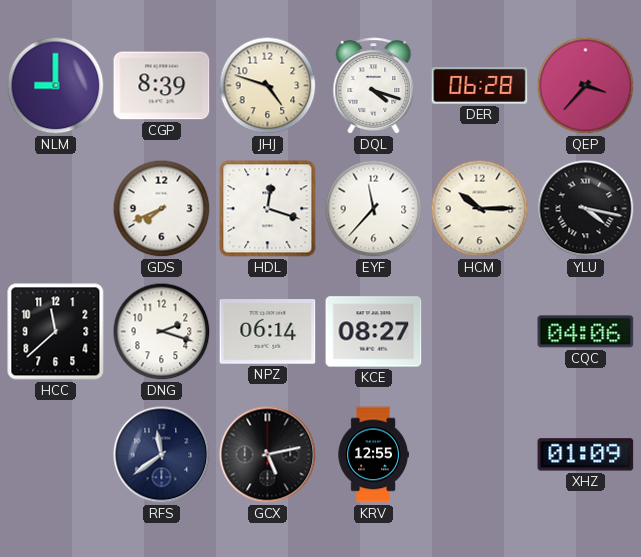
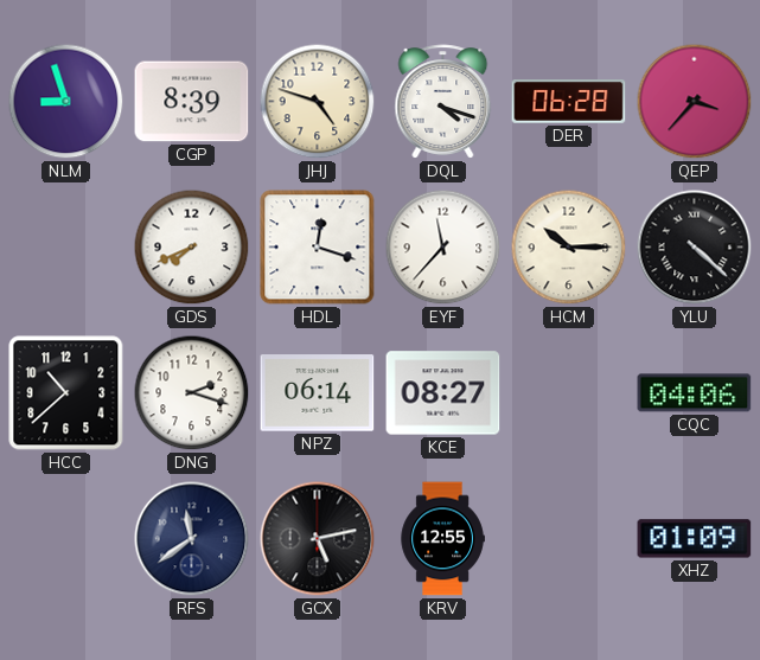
NLM: 9:00 -> 8:57 (66, 102)
YLU: 4:17 -> 4:22 (695, 248)
HCC: 11:38 -> 10:38 (66, 393)
